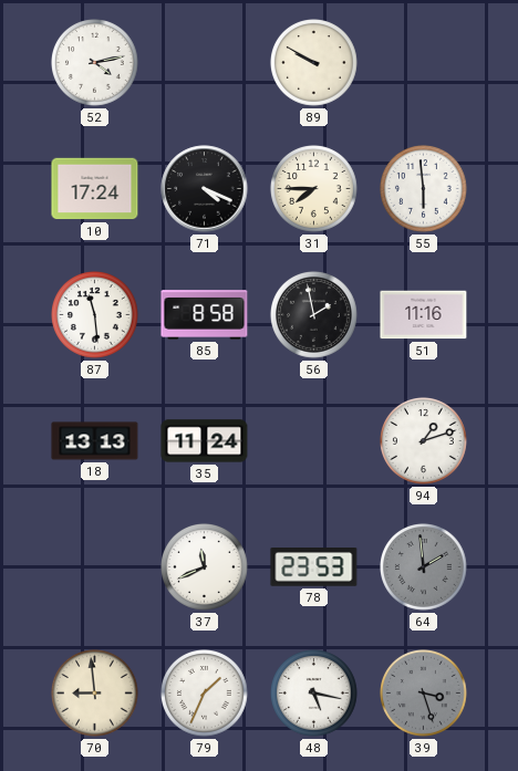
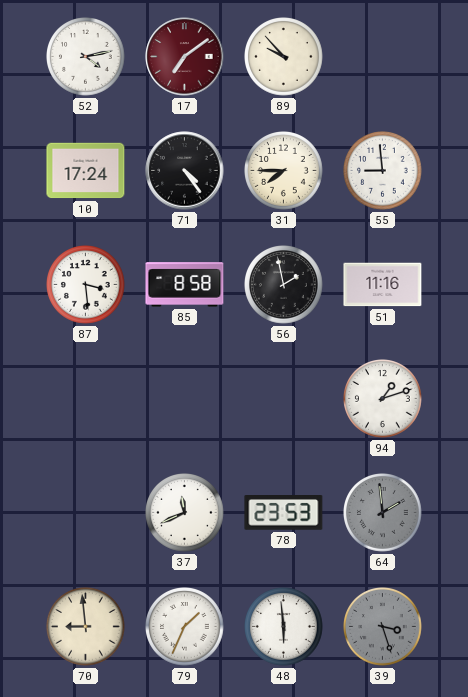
17: none -> 7:09 (185, 57)
89: 9:50 -> 9:53 (284, 57)
71: 4:19 -> 4:24 (185, 171)
55: 5:59 -> 8:59 (383, 171)
87: 11:29 -> 3:29 (86, 285)
18: 13:13 -> none (95, 441)
35: 11:24 -> none (205, 441)
48: 5:17 -> 5:59 (284, 627)
